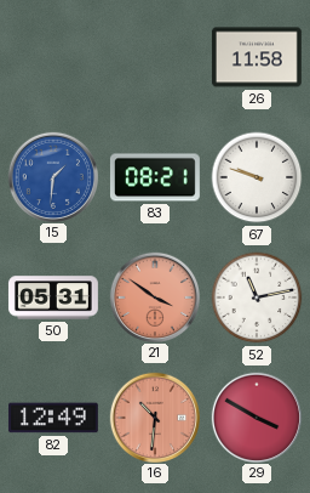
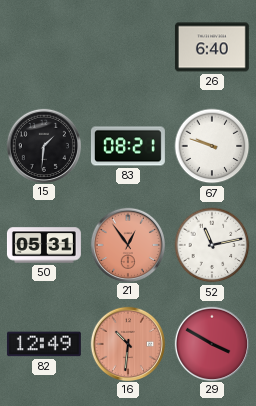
26: 11:58 -> 6:40 (212, 47)
15 dial: blue -> black (43, 145)
21: 3:51 -> 12:54 (127, 244)
